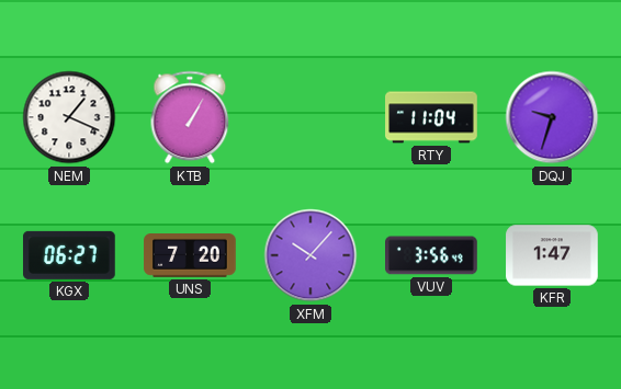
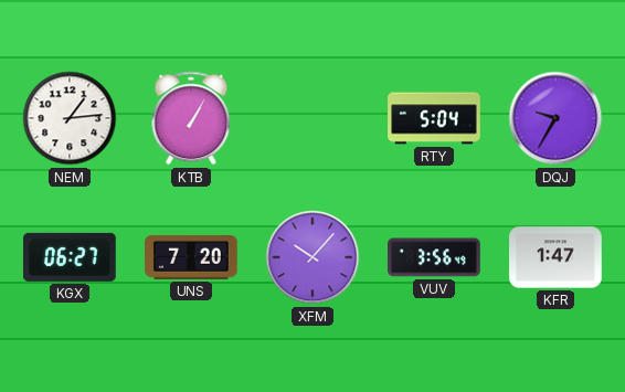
NEM: 1:19 -> 1:14 (70, 118)
RTY: 11:04 -> 5:04 (434, 118)
DQJ: 9:33 -> 9:35 (555, 118)
